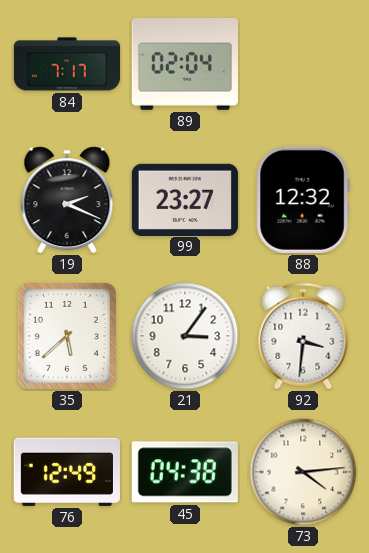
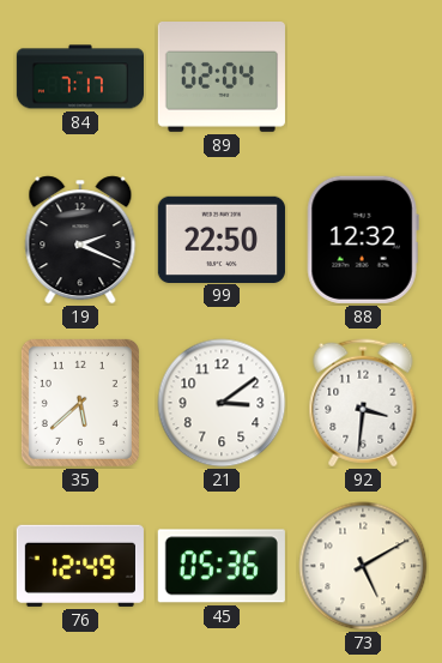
99: 23:27 -> 22:50 (222, 239)
21: 3:06 -> 3:09 (222, 403)
45: 04:38 -> 05:36 (222, 566)
73: 4:14 -> 5:10 (363, 566)
